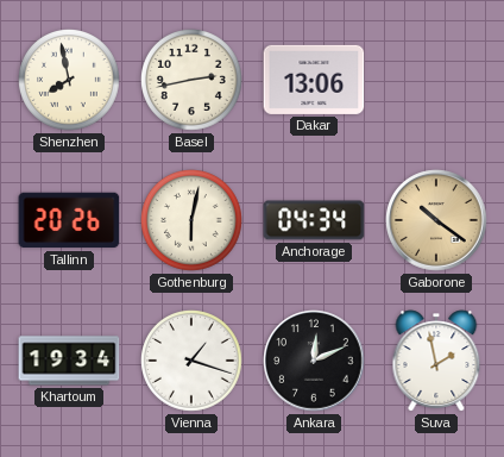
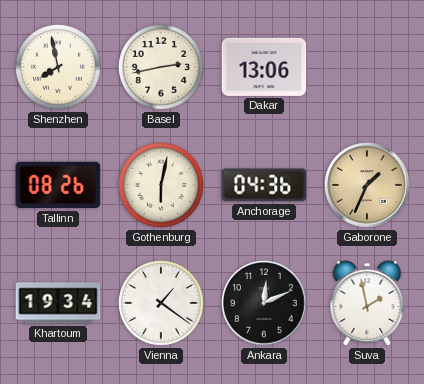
Tallinn: 20:26 -> 08:26 (58, 185)
Anchorage: 04:34 -> 04:36 (264, 185)
Gaborone: 10:21 -> 1:34 (367, 185)
Vienna: 1:18 -> 1:21 (162, 304)
